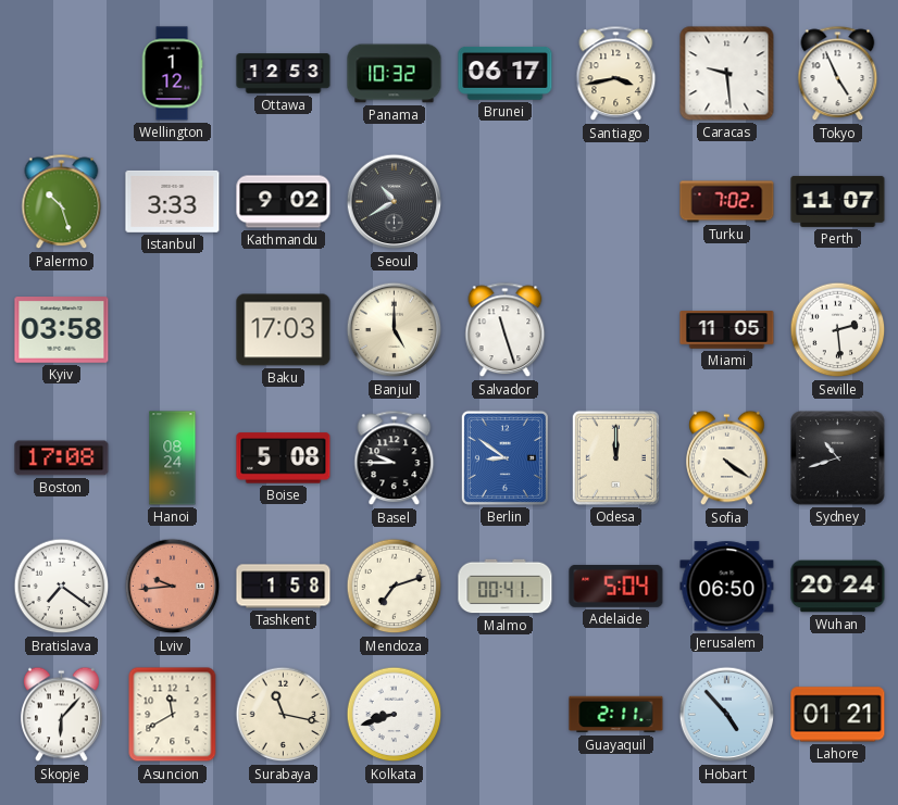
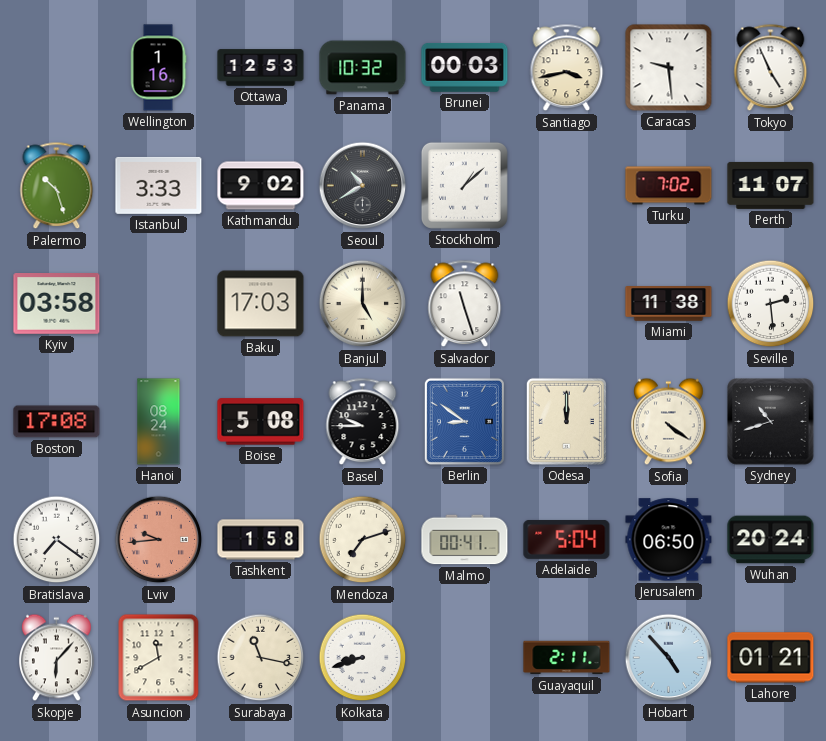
Wellington: 1:12 -> 1:16 (158, 68)
Brunei: 06:17 -> 00:03 (465, 67)
Stockholm: none -> 1:08 (464, 185)
Miami: 11:05 -> 11:38 (669, 304)
